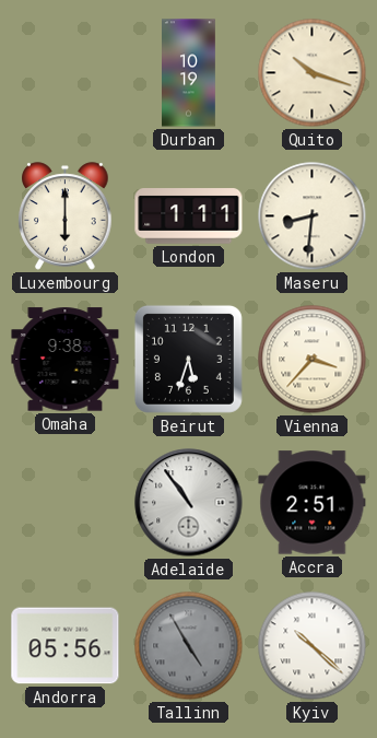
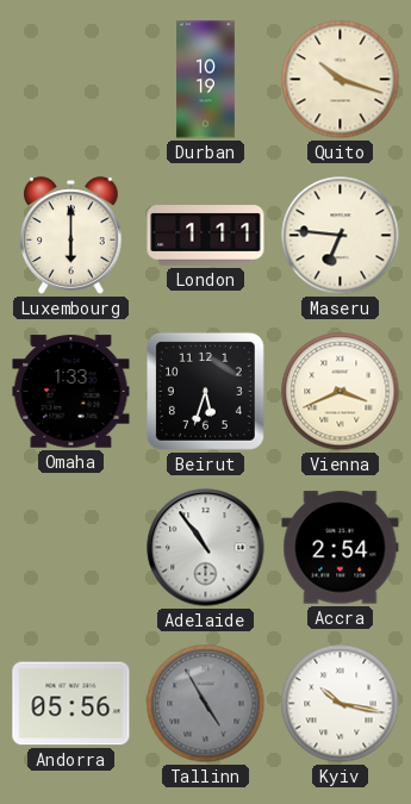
Maseru: 8:31 -> 6:46 (341, 236)
Omaha: 9:38 -> 1:33 (71, 392)
Vienna: 3:37 -> 3:41 (341, 392)
Accra: 2:51 -> 2:54 (341, 548)
Kyiv: 10:22 -> 10:17 (341, 704)
